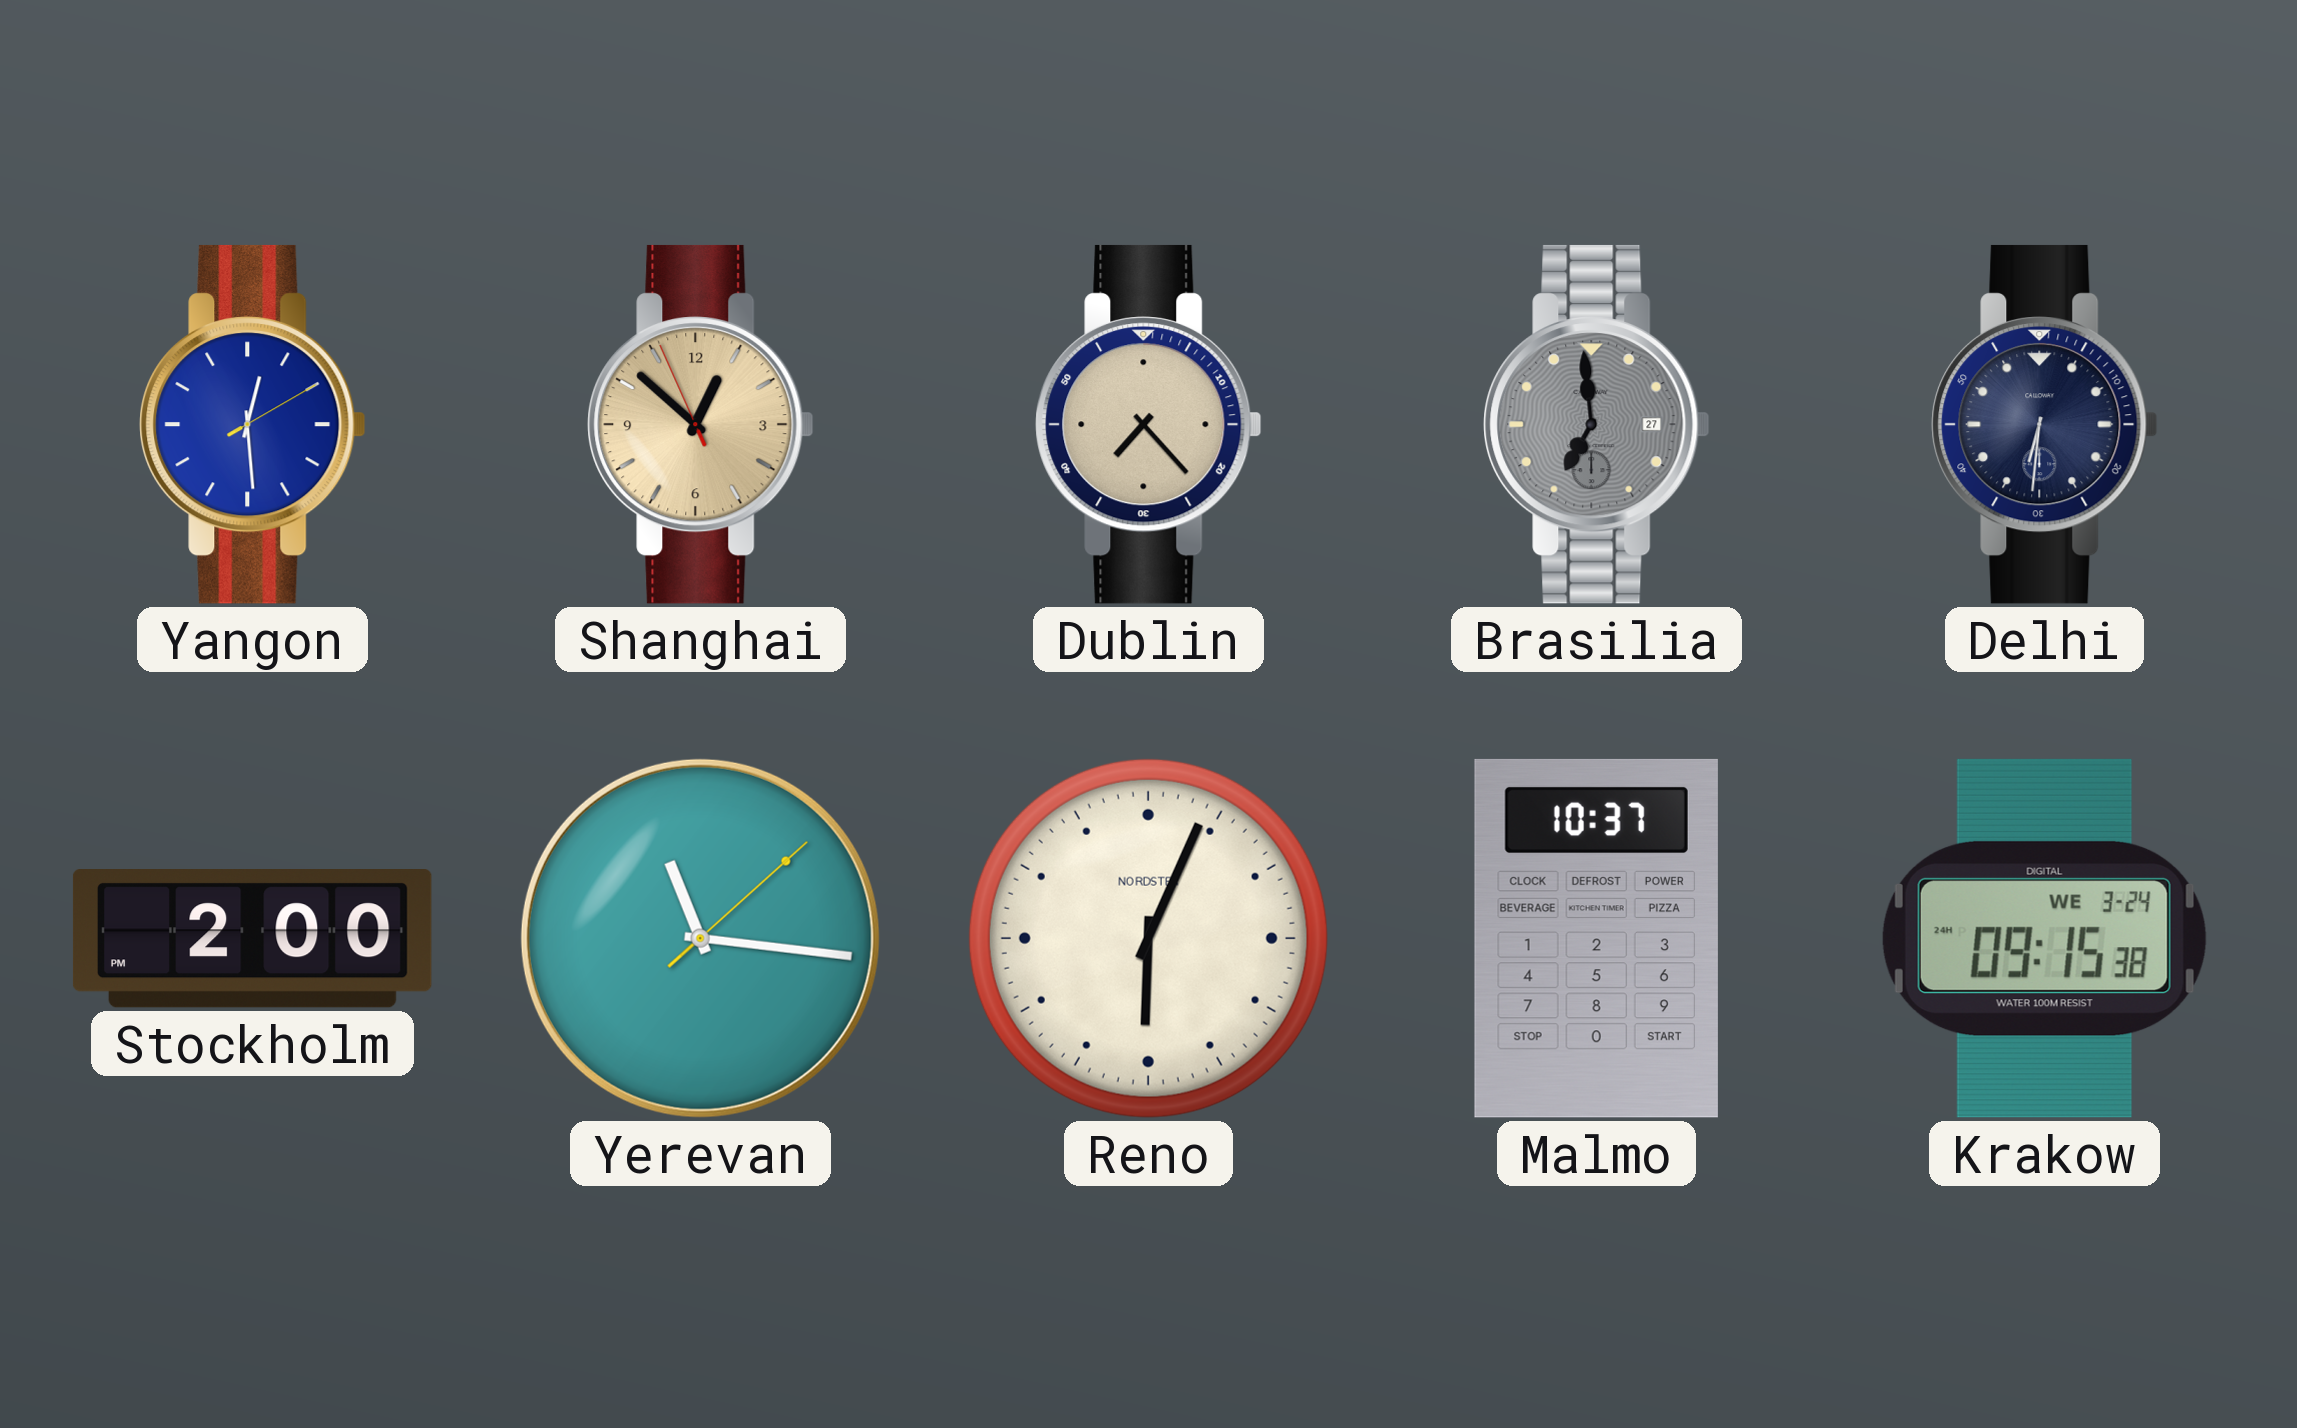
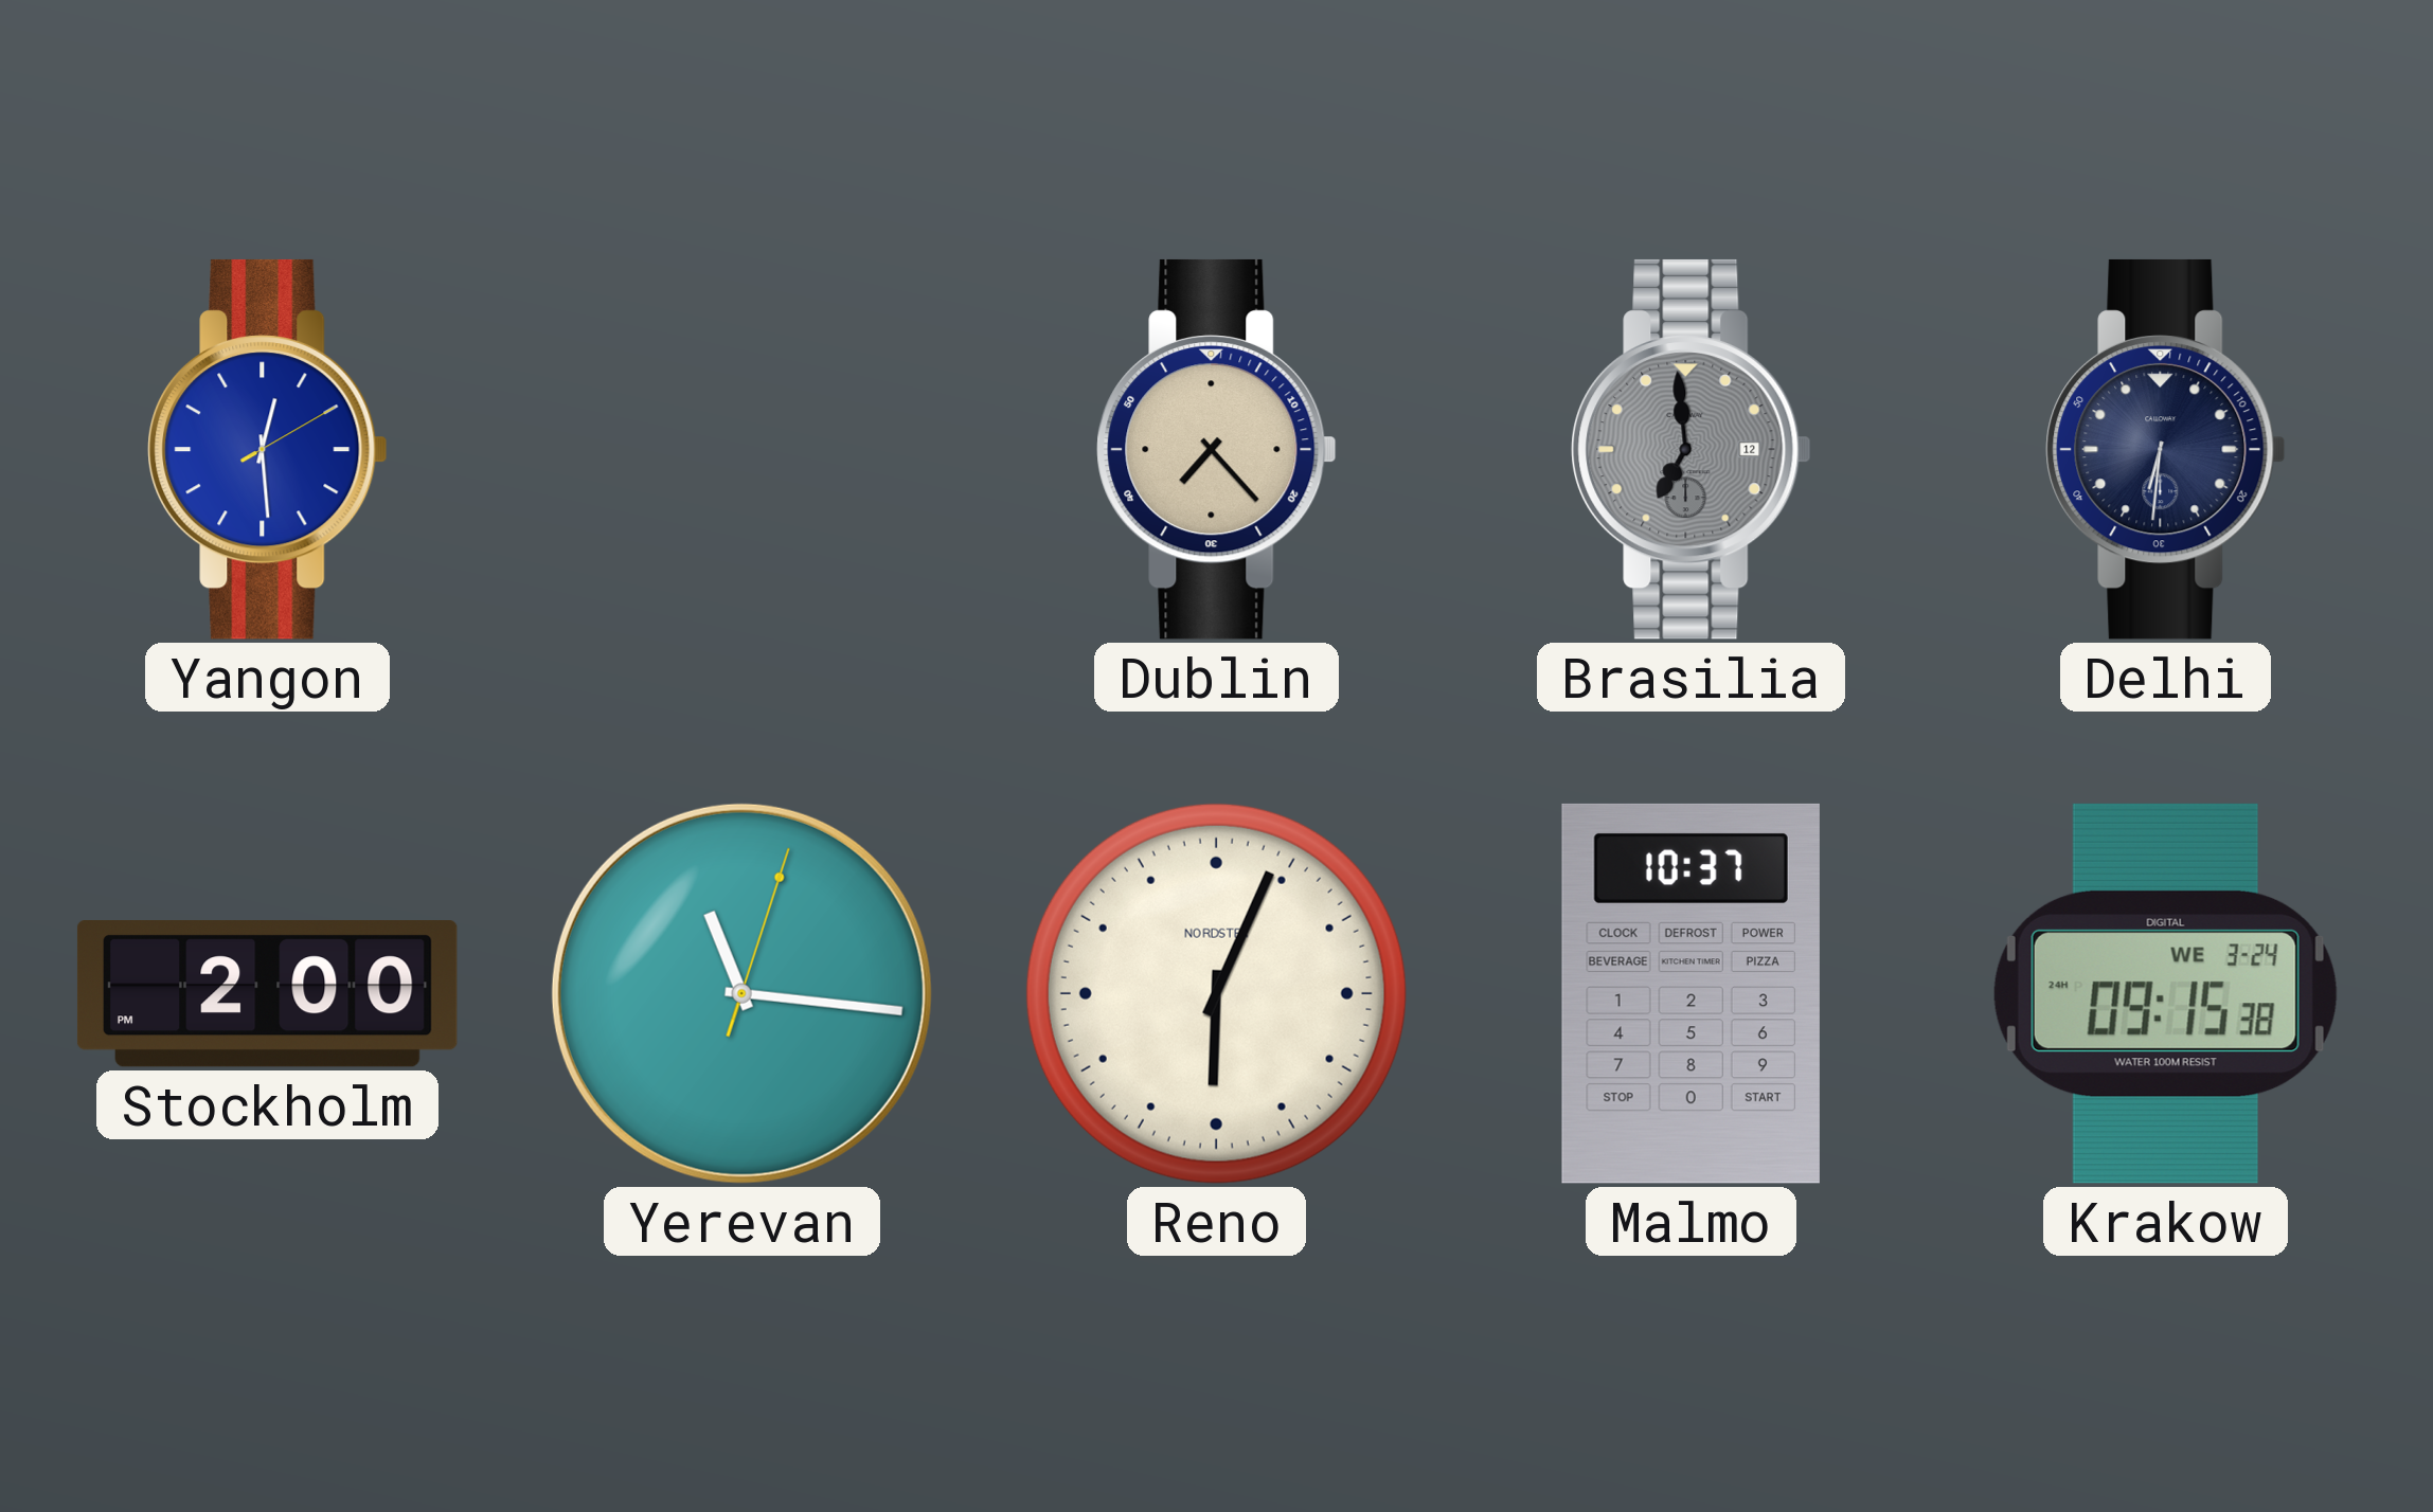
Shanghai: 12:51 -> none (701, 424)
Brasilia date: 27 -> 12 (1692, 449)
Yerevan: 11:16:08 -> 11:16:03 (741, 993)
